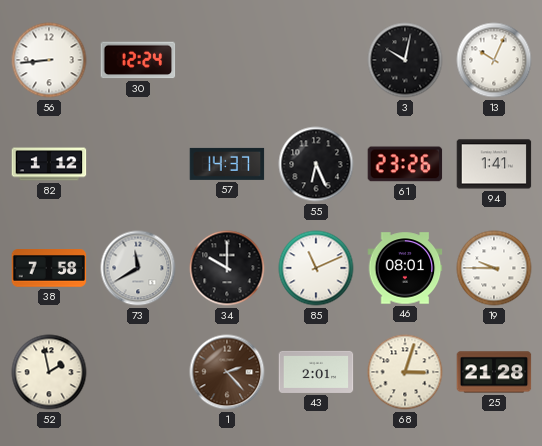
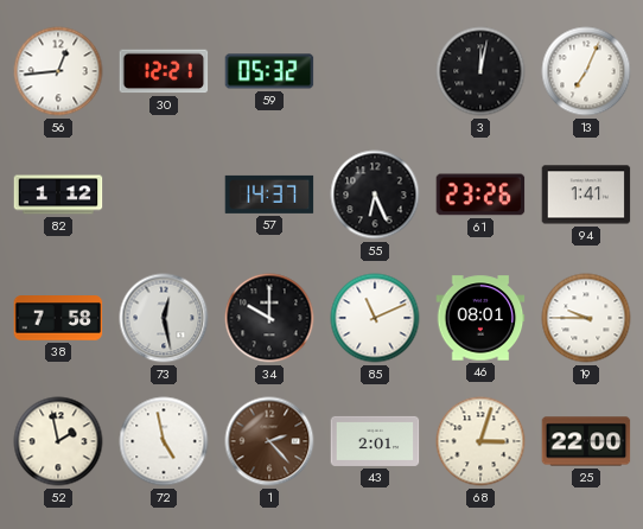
56: 8:44 -> 12:44 (58, 71)
30: 12:24 -> 12:21 (164, 71)
59: none -> 05:32 (269, 71)
3: 10:02 -> 12:02 (480, 71)
13: 10:04 -> 7:04 (586, 71)
73: 11:40 -> 12:28 (164, 318)
72: none -> 4:58 (164, 441)
25: 21:28 -> 22:00 (586, 441)
